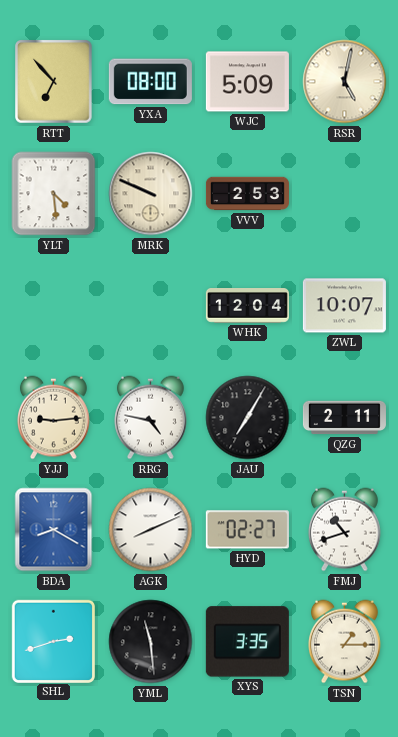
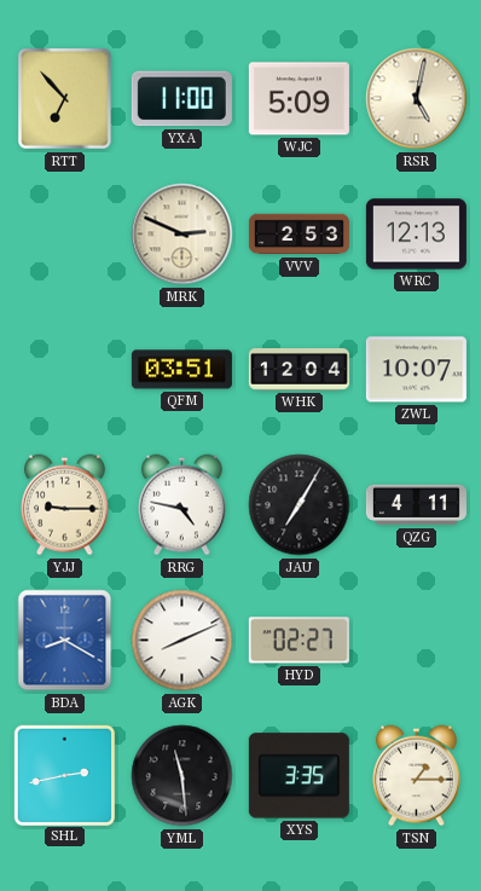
YXA: 08:00 -> 11:00 (181, 99)
YLT: 4:29 -> none (54, 194)
MRK: 9:49 -> 2:49 (182, 235)
WRC: none -> 12:13 (416, 235)
QFM: none -> 03:51 (181, 370)
YJJ: 9:14 -> 9:15 (65, 505)
QZG: 2:11 -> 4:11 (416, 505)
FMJ: 10:42 -> none (345, 530)
SHL: 2:42 -> 2:43 (64, 775)
